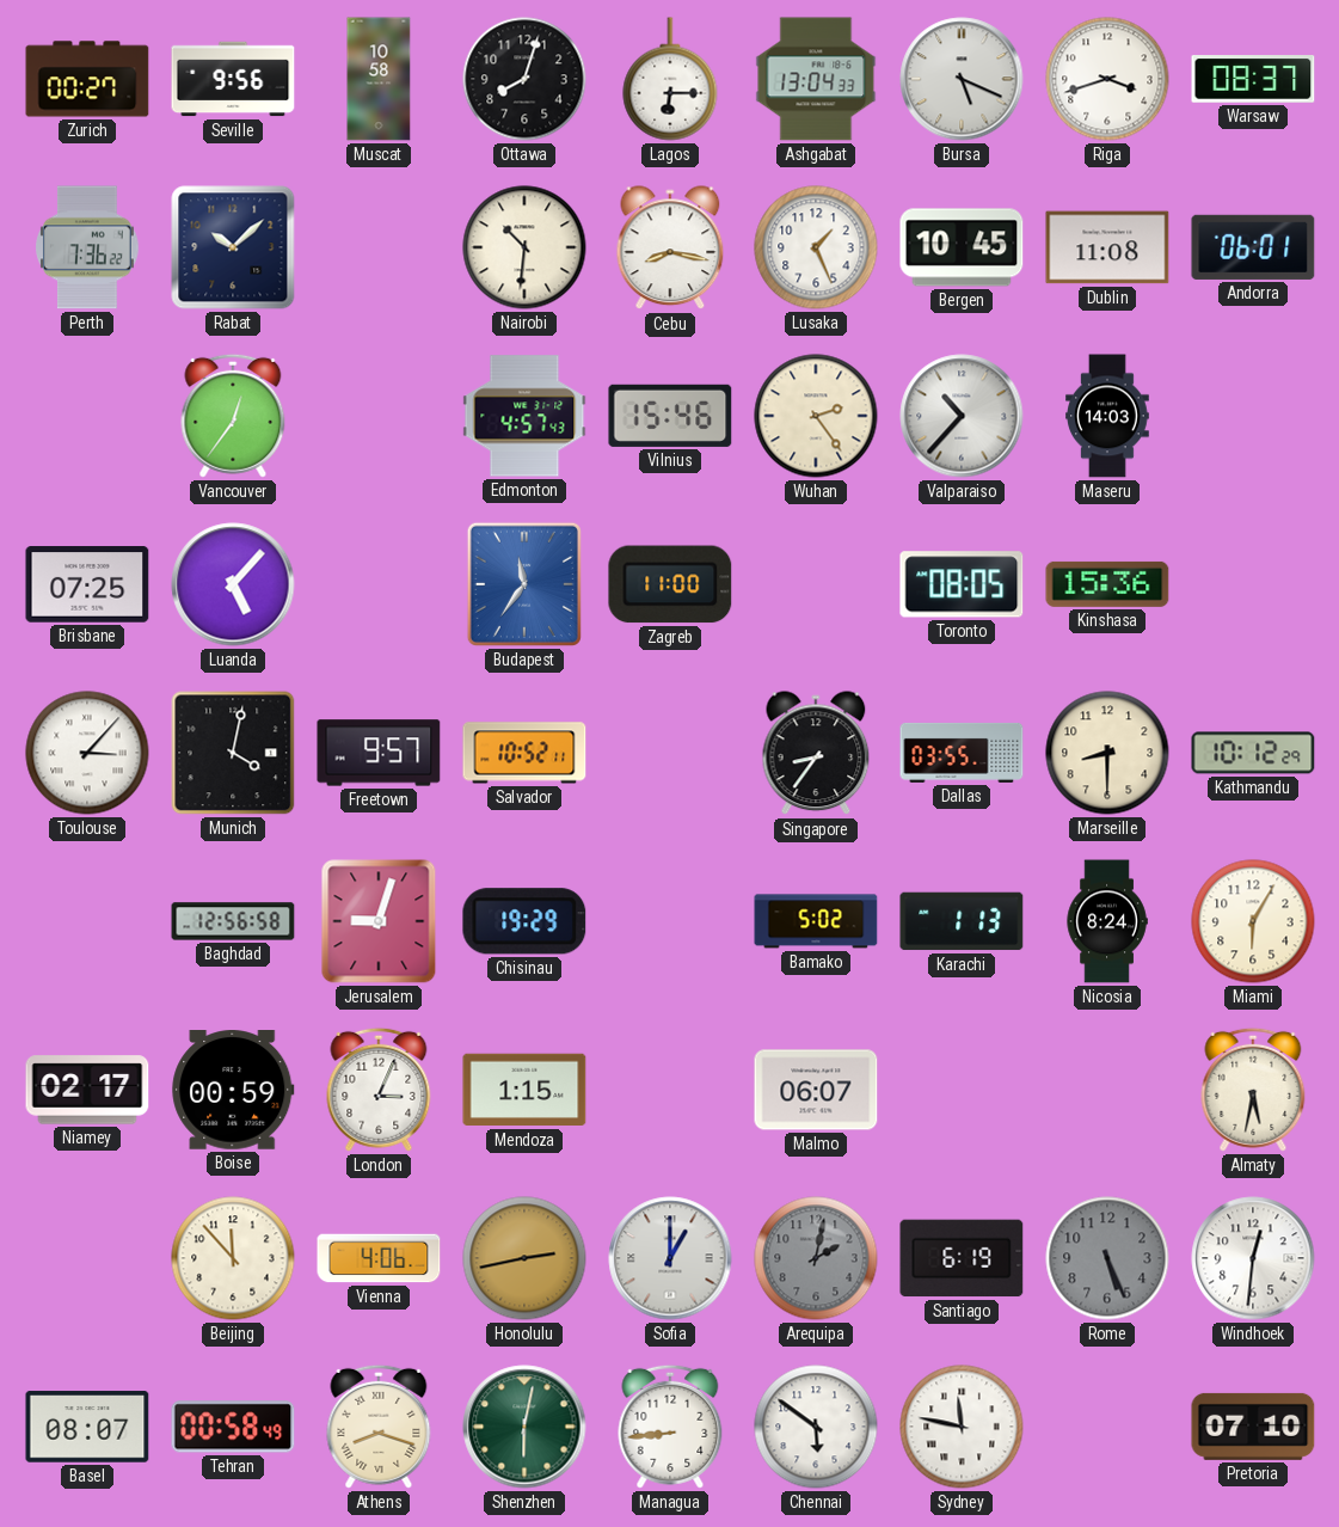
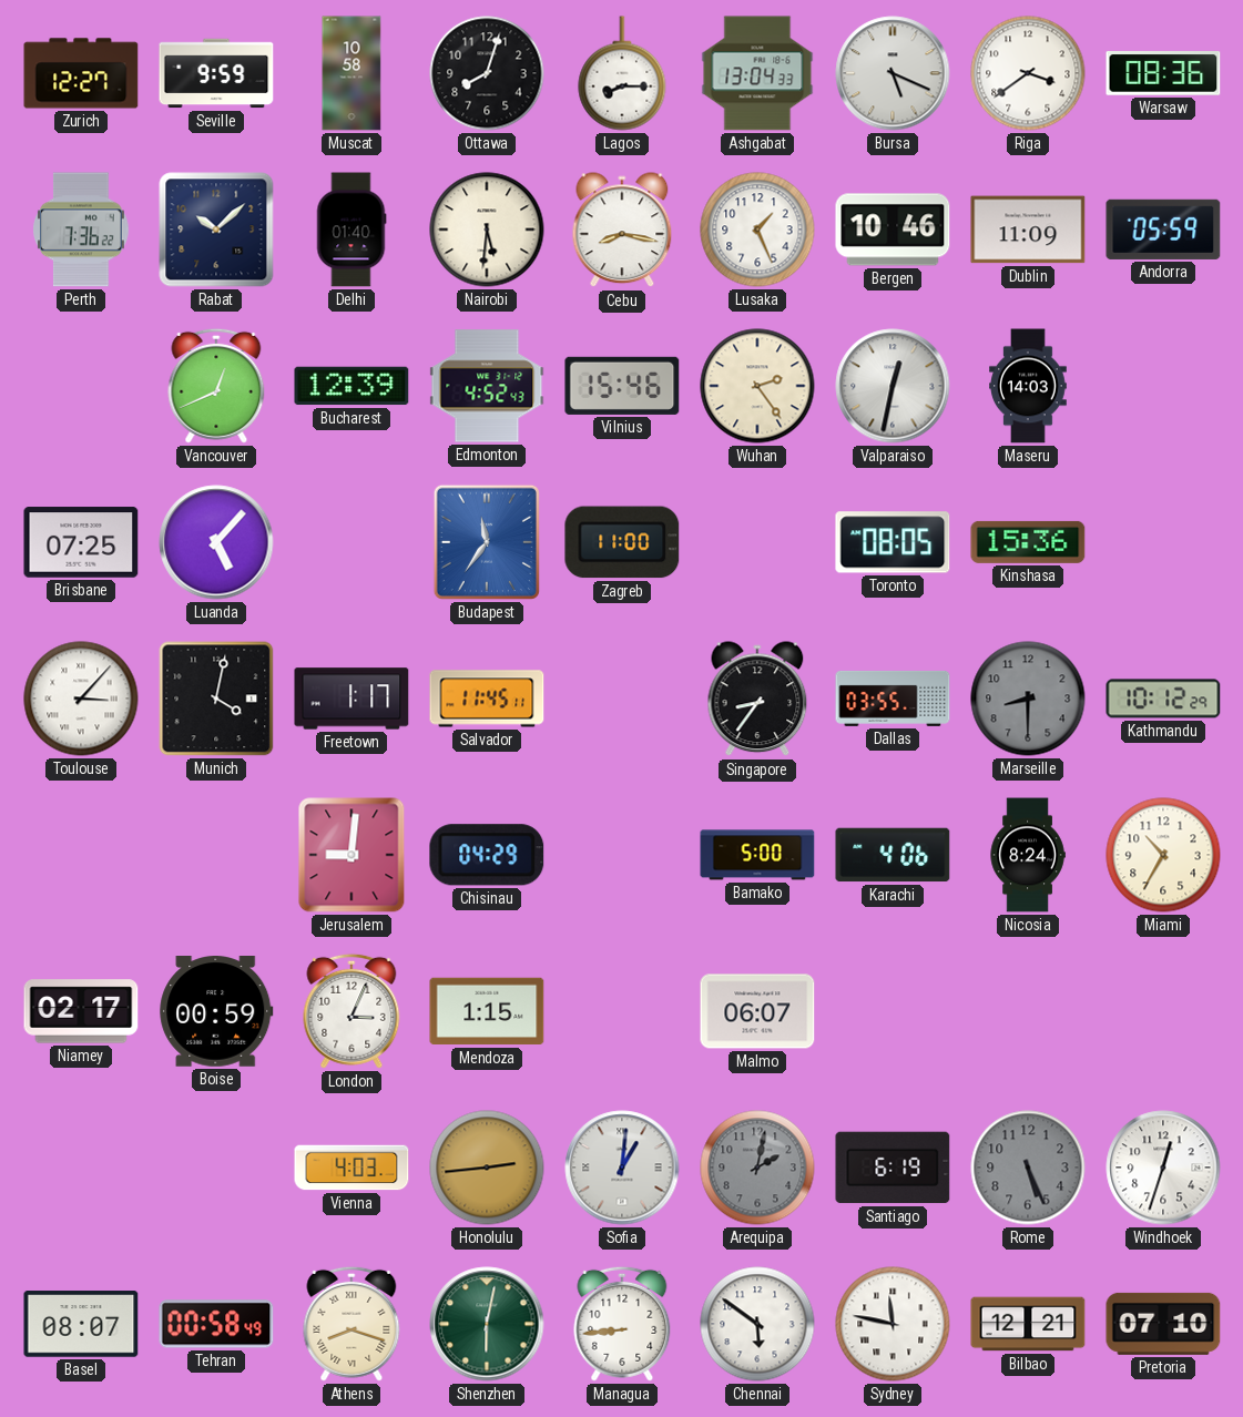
Zurich: 00:27 -> 12:27 (81, 73)
Seville: 9:56 -> 9:59 (216, 73)
Lagos: 6:15 -> 8:15 (622, 73)
Riga: 3:42 -> 3:39 (1028, 73)
Warsaw: 08:37 -> 08:36 (1163, 73)
Delhi: none -> 01:40 (351, 230)
Nairobi: 10:31 -> 5:31 (487, 230)
Bergen: 10:45 -> 10:46 (893, 230)
Dublin: 11:08 -> 11:09 (1028, 230)
Andorra: 06:01 -> 05:59 (1163, 230)
Vancouver: 12:36 -> 12:41 (216, 386)
Bucharest: none -> 12:39 (351, 386)
Edmonton: 4:57 -> 4:52 (487, 386)
Valparaiso: 10:37 -> 12:32 (893, 386)
Freetown: 9:57 -> 1:17 (351, 699)
Salvador: 10:52 -> 11:45 (487, 699)
Marseille dial: cream -> grey (1028, 699)
Baghdad: 12:56 -> none (233, 921)
Jerusalem: 9:03 -> 9:01 (351, 855)
Chisinau: 19:29 -> 04:29 (487, 855)
Bamako: 5:02 -> 5:00 (757, 855)
Karachi: 1:13 -> 4:06 (893, 855)
Miami: 6:05 -> 10:35 (1163, 855)
Almaty: 5:32 -> none (1253, 1090)
Beijing: 11:53 -> none (233, 1258)
Vienna: 4:06 -> 4:03 (351, 1168)
Honolulu: 2:43 -> 2:44 (487, 1168)
Sofia: 1:00 -> 1:01 (622, 1168)
Windhoek: 12:31 -> 12:33 (1163, 1168)
Bilbao: none -> 12:21 (1028, 1324)
